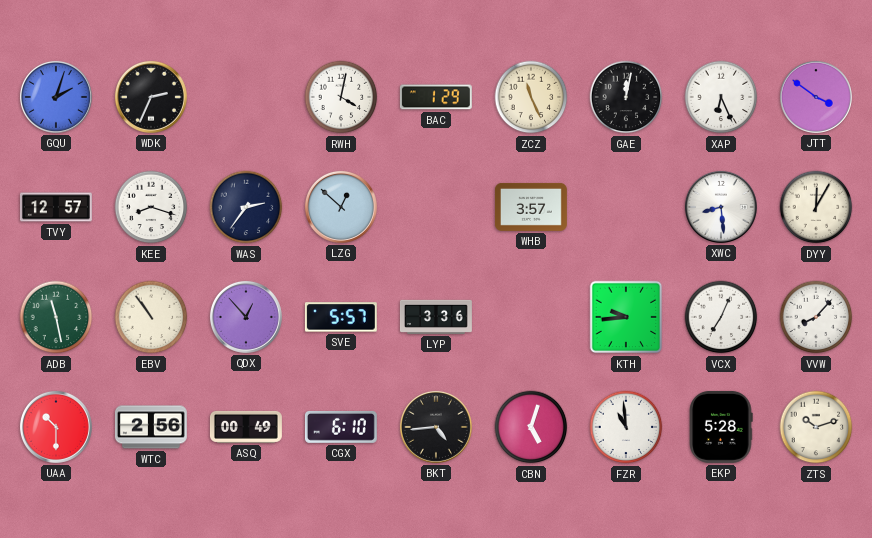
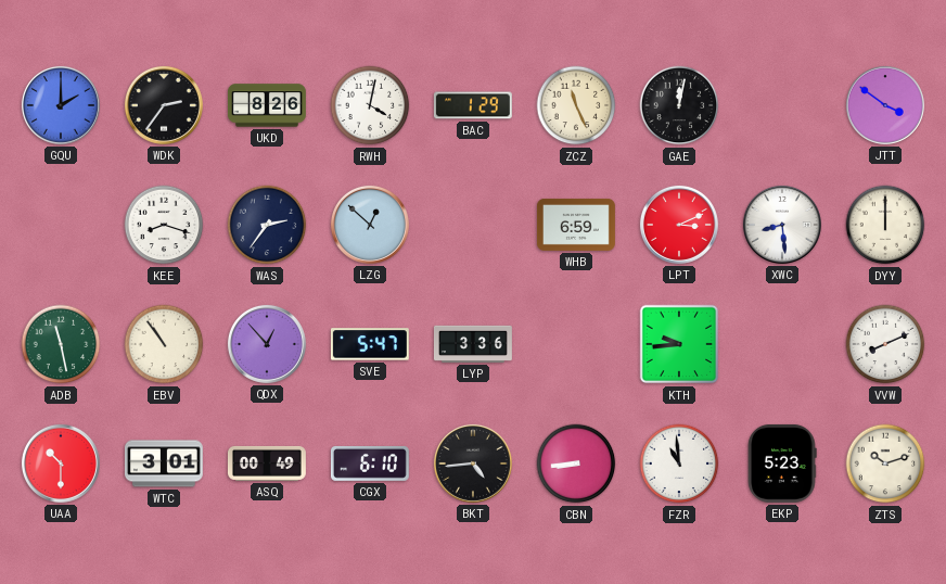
GQU: 2:03 -> 2:00 (61, 105)
WDK: 2:34 -> 2:36 (164, 105)
UKD: none -> 8:26 (267, 105)
XAP: 6:26 -> none (721, 97)
TVY: 12:57 -> none (57, 207)
WHB: 3:57 -> 6:59 (576, 225)
LPT: none -> 3:11 (679, 225)
DYY: 12:05 -> 12:00 (885, 225)
SVE: 5:57 -> 5:47 (370, 344)
VCX: 7:04 -> none (721, 317)
VVW: 8:07 -> 8:11 (885, 344)
WTC: 2:56 -> 3:01 (164, 464)
CBN: 5:03 -> 8:44 (576, 464)
EKP: 5:28 -> 5:23 (782, 464)
